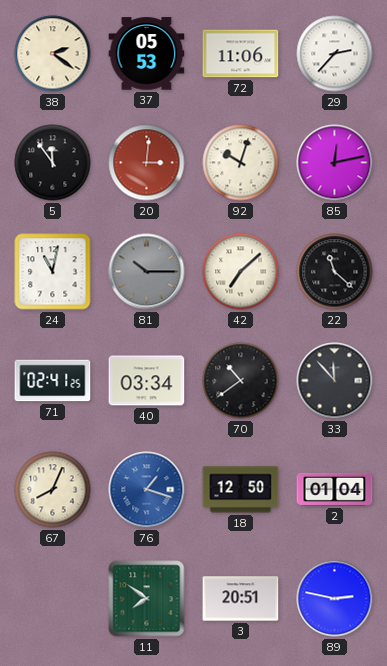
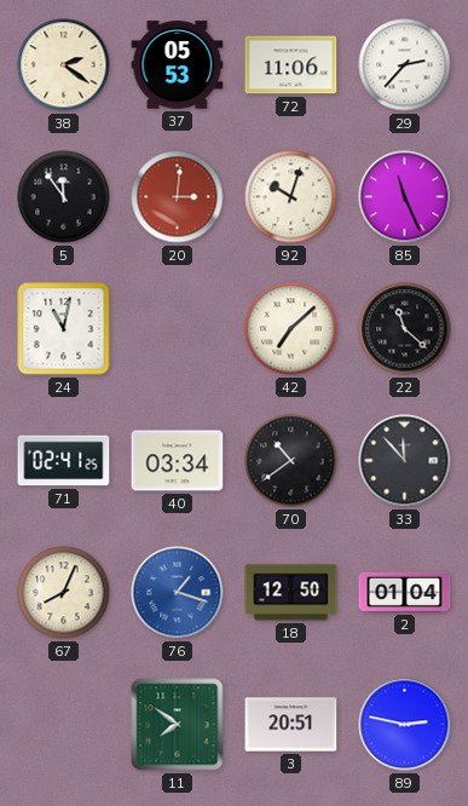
85: 12:13 -> 11:26 (405, 197)
81: 10:15 -> none (147, 272)
